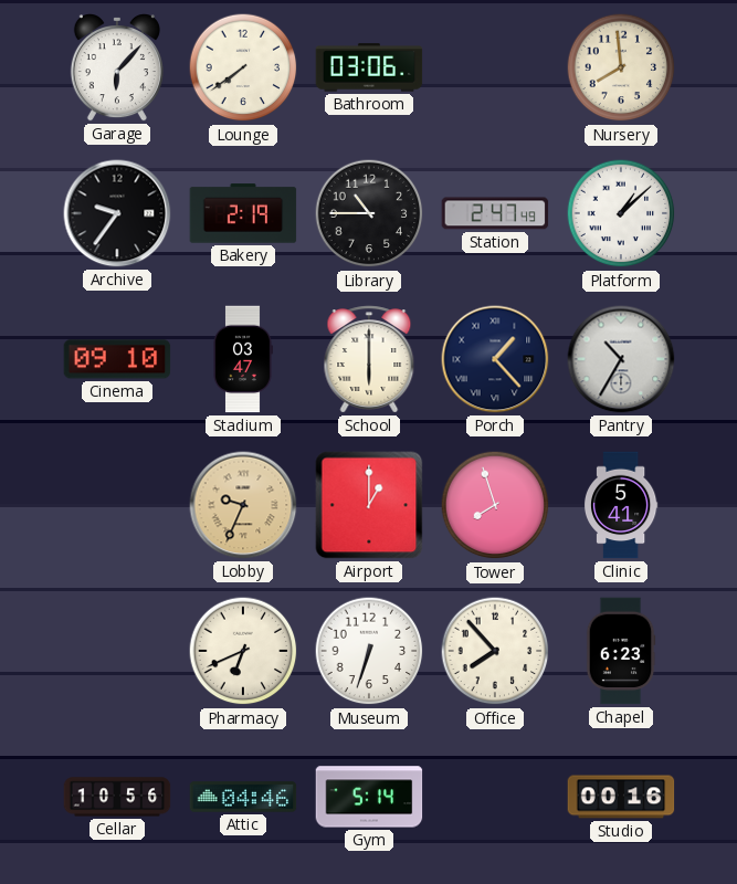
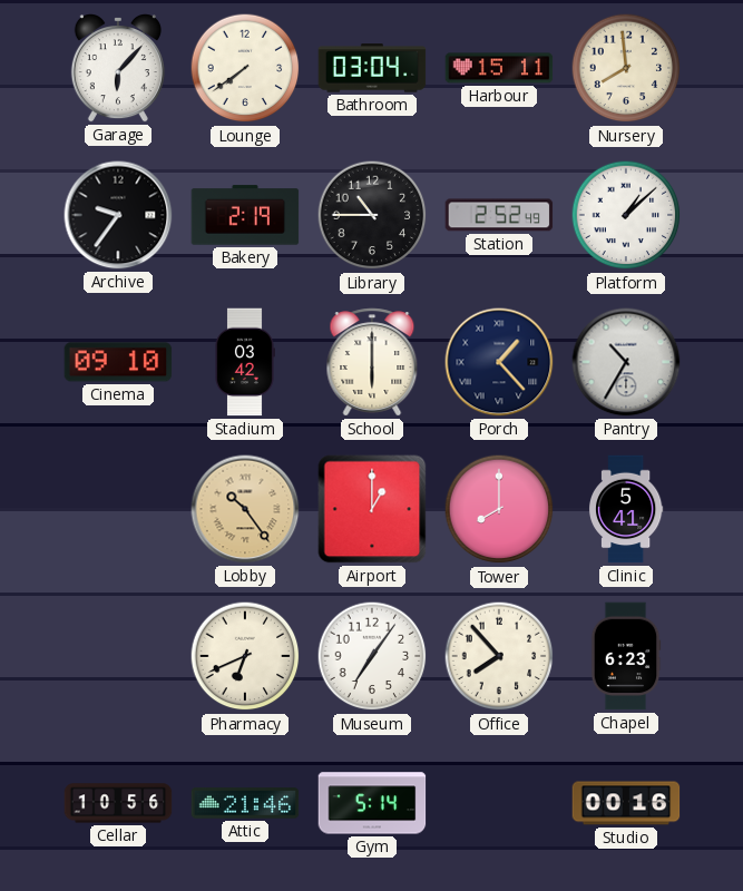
Bathroom: 03:06 -> 03:04 (372, 68)
Harbour: none -> 15:11 (499, 68)
Station: 2:47 -> 2:52 (499, 215)
Stadium: 03:47 -> 03:42 (245, 362)
Lobby: 9:34 -> 10:24 (245, 509)
Tower: 7:57 -> 8:00 (499, 509)
Museum: 6:33 -> 7:06 (372, 656)
Attic: 04:46 -> 21:46 (245, 803)
